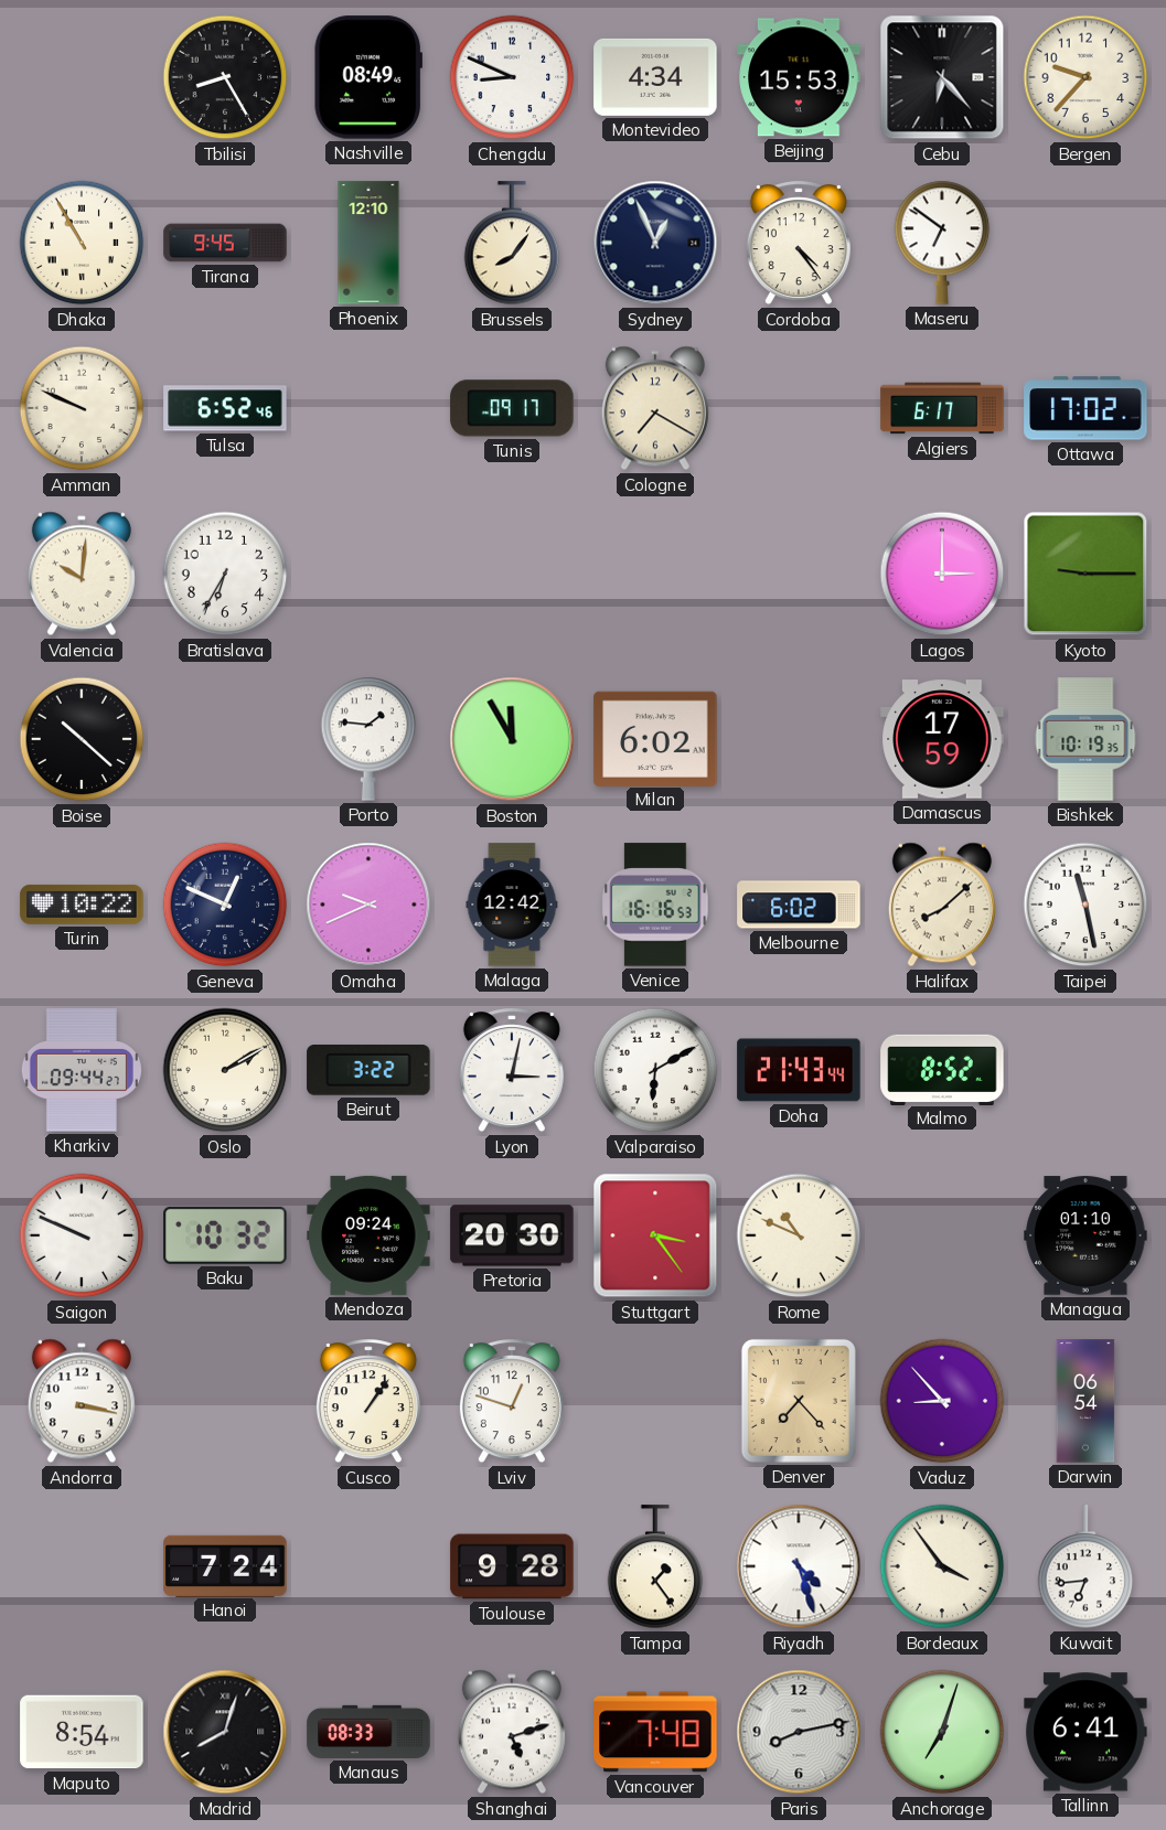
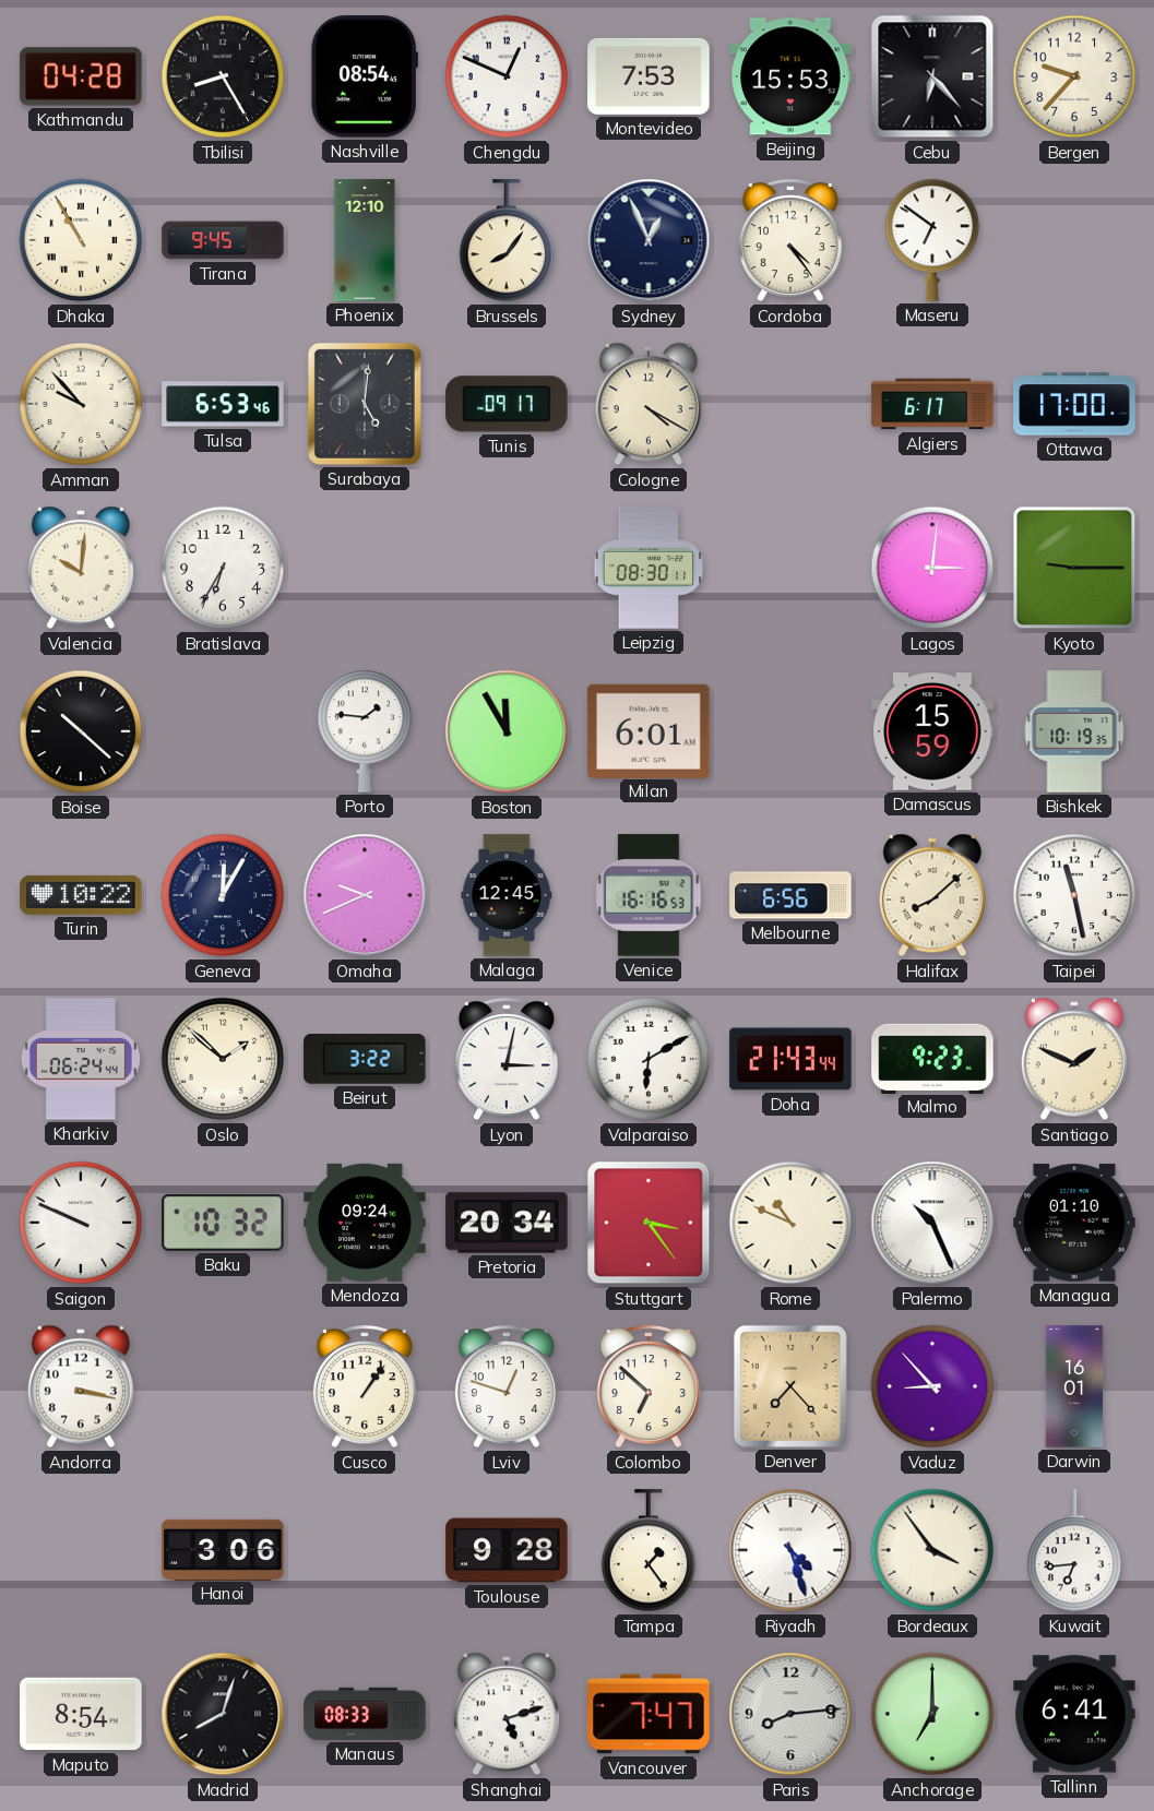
Kathmandu: none -> 04:28 (81, 76)
Nashville: 08:49 -> 08:54 (365, 76)
Chengdu: 8:49 -> 12:49 (507, 76)
Montevideo: 4:34 -> 7:53 (649, 76)
Amman: 9:49 -> 9:53 (81, 404)
Tulsa: 6:52 -> 6:53 (223, 404)
Surabaya: none -> 5:01 (365, 404)
Cologne: 7:20 -> 4:20 (649, 404)
Ottawa: 17:02 -> 17:00 (1074, 404)
Leipzig: none -> 08:30 (647, 568)
Lagos: 3:00 -> 3:01 (932, 568)
Milan: 6:02 -> 6:01 (649, 730)
Damascus: 17:59 -> 15:59 (932, 731)
Geneva: 12:49 -> 12:05 (223, 895)
Malaga: 12:42 -> 12:45 (507, 895)
Melbourne: 6:02 -> 6:56 (790, 895)
Kharkiv: 09:44 -> 06:24 (81, 1059)
Oslo: 2:10 -> 1:52 (223, 1059)
Malmo: 8:52 -> 9:23 (932, 1058)
Santiago: none -> 1:49 (1074, 1059)
Pretoria: 20:30 -> 20:34 (507, 1223)
Palermo: none -> 10:26 (932, 1223)
Colombo: none -> 6:52 (649, 1387)
Darwin: 06:54 -> 16:01 (1074, 1386)
Hanoi: 7:24 -> 3:06 (223, 1549)
Vancouver: 7:48 -> 7:47 (649, 1714)
Paris: 8:13 -> 8:14 (790, 1714)
Anchorage: 7:03 -> 7:00 (932, 1714)
